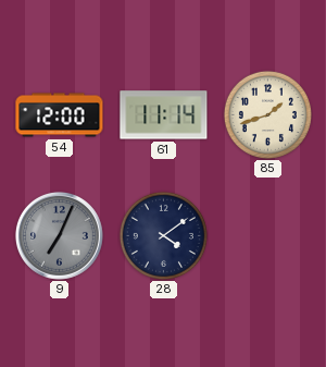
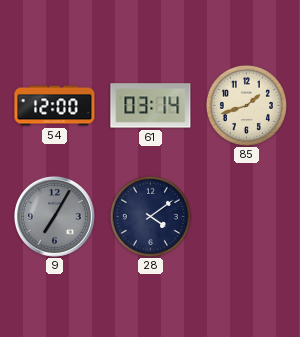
61: 11:14 -> 03:14 (151, 106)
9: 7:04 -> 7:05 (54, 216)
